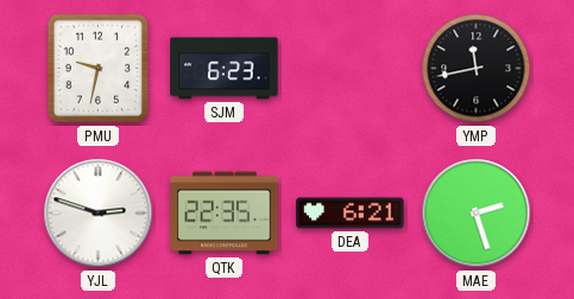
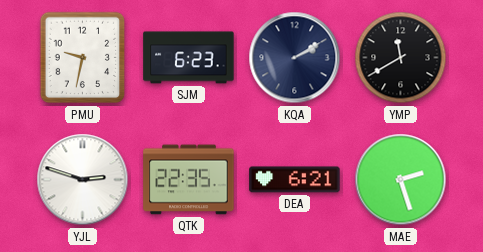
KQA: none -> 2:10 (295, 58)
YMP: 11:43 -> 11:40 (401, 58)
